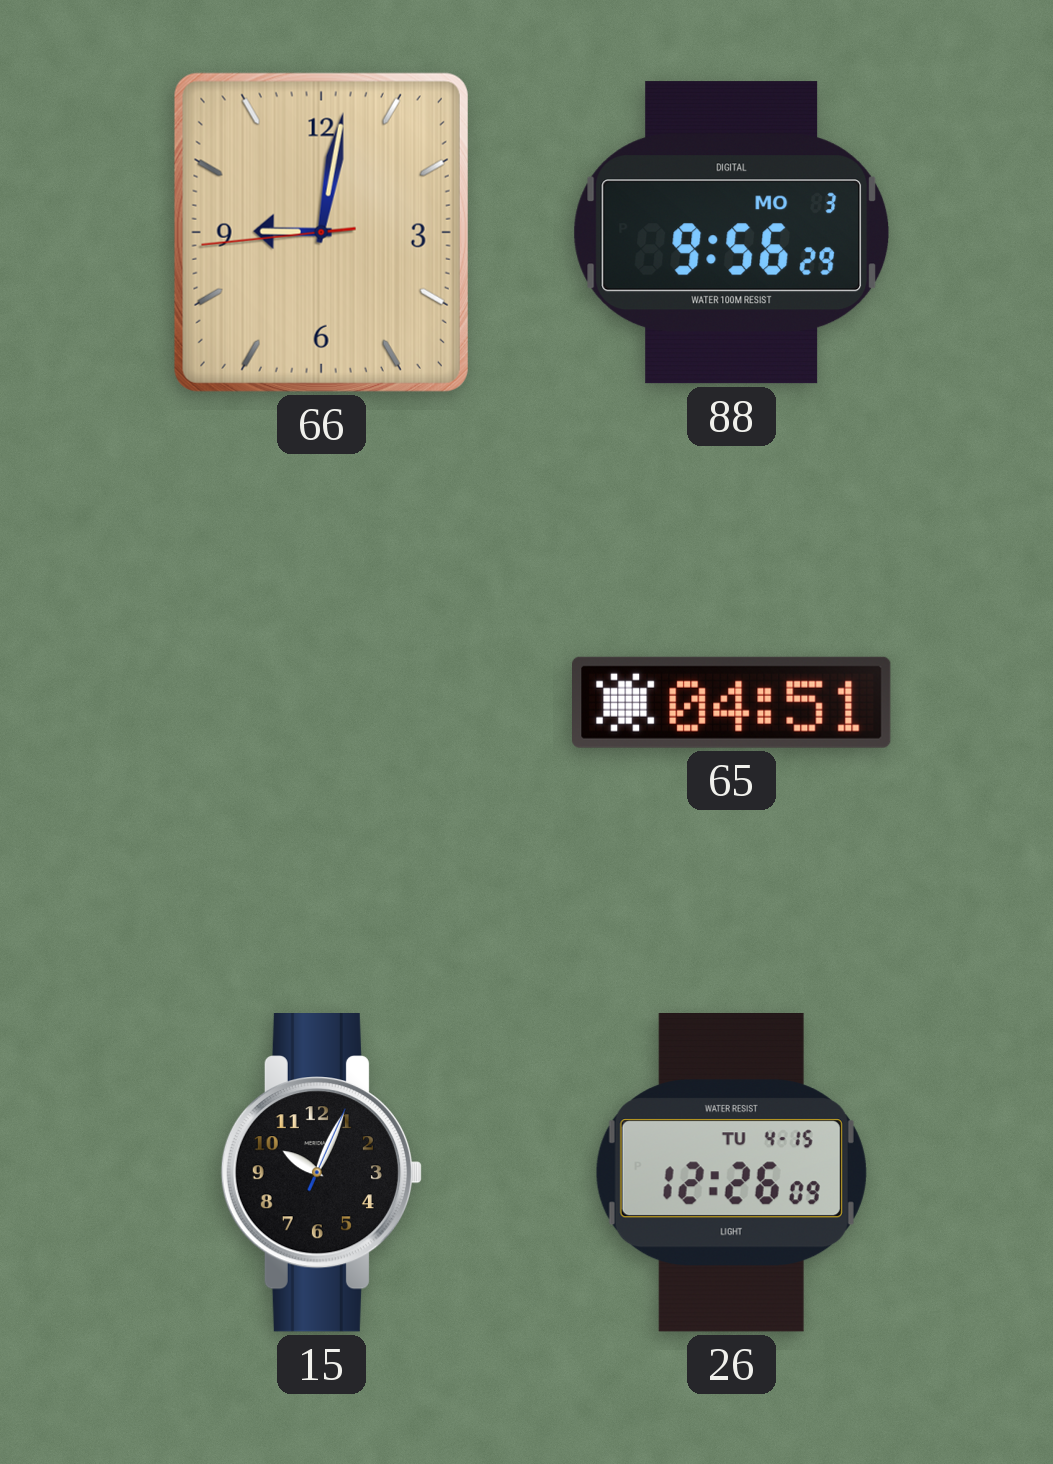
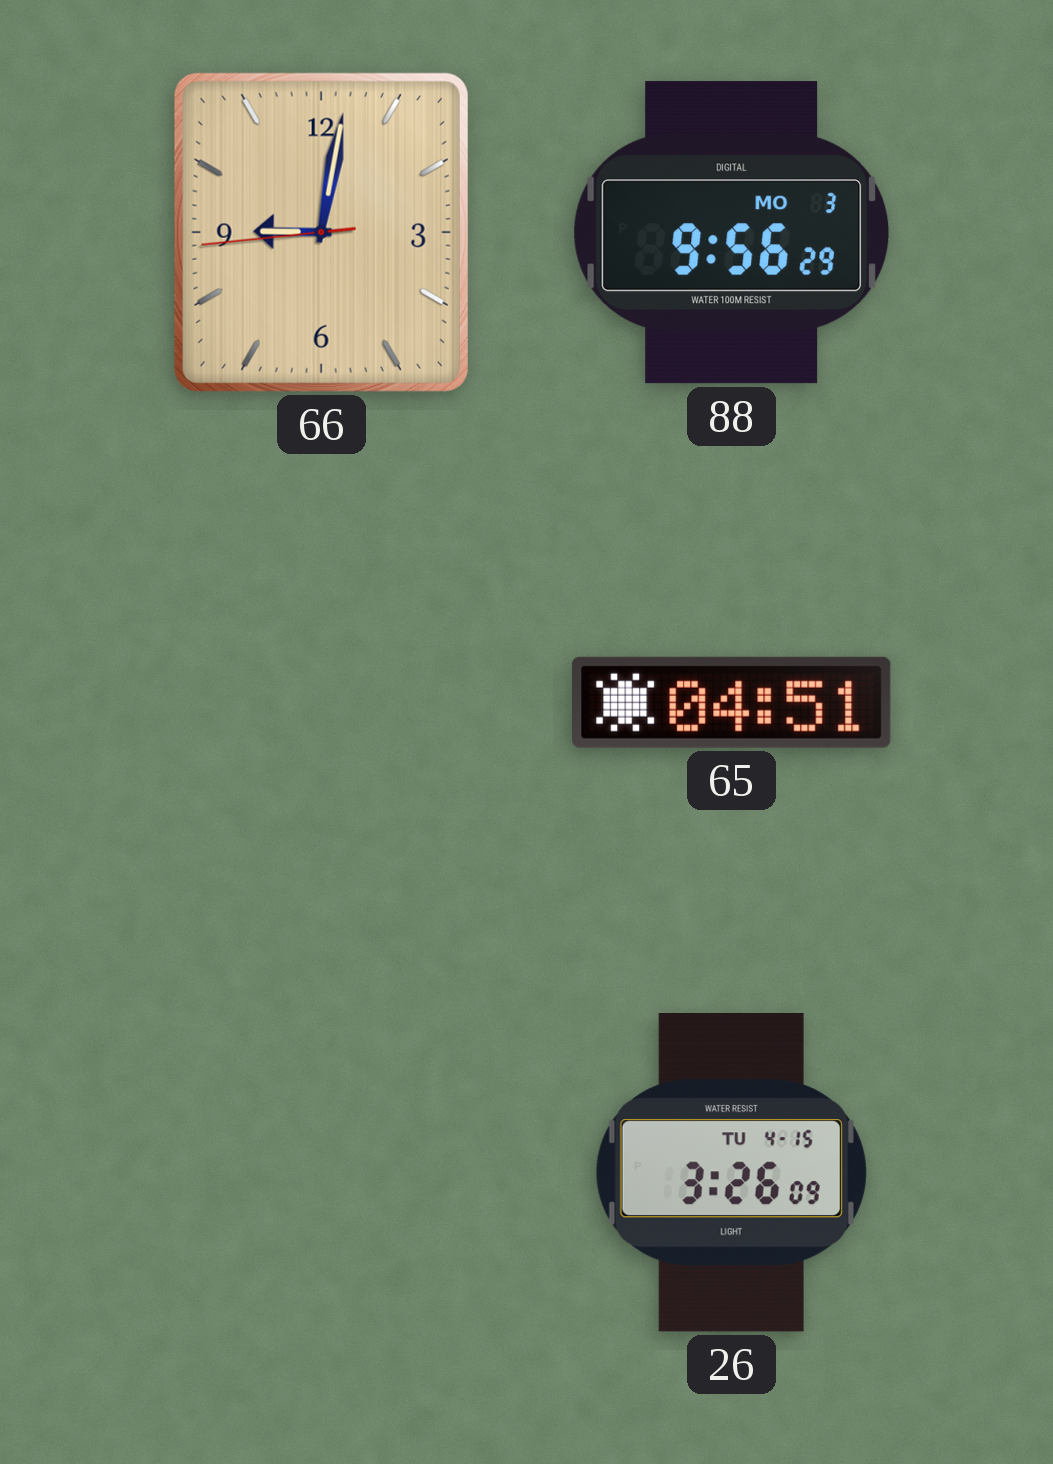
15: 10:04 -> none (321, 1173)
26: 12:26 -> 3:26 (731, 1173)
